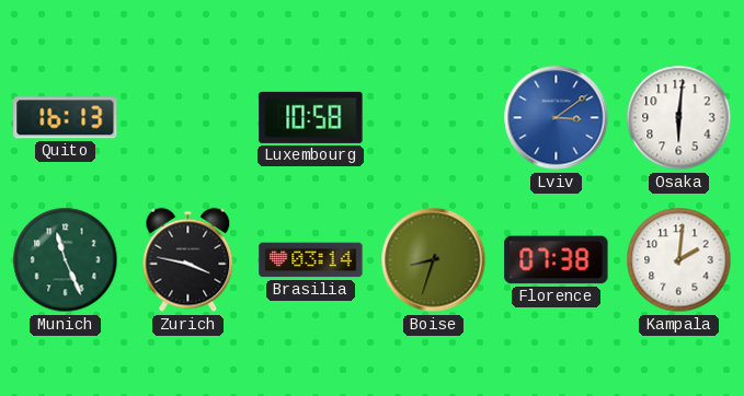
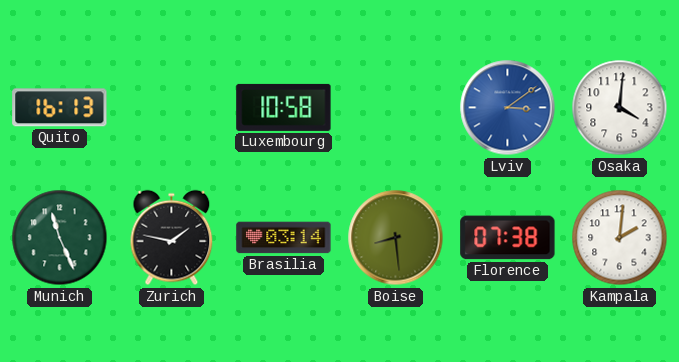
Osaka: 6:01 -> 4:01 (620, 108)
Zurich: 3:47 -> 1:47 (172, 238)
Boise: 8:33 -> 8:29 (396, 238)
